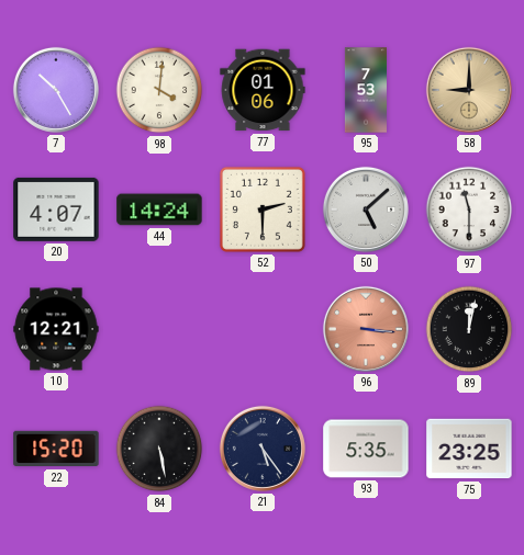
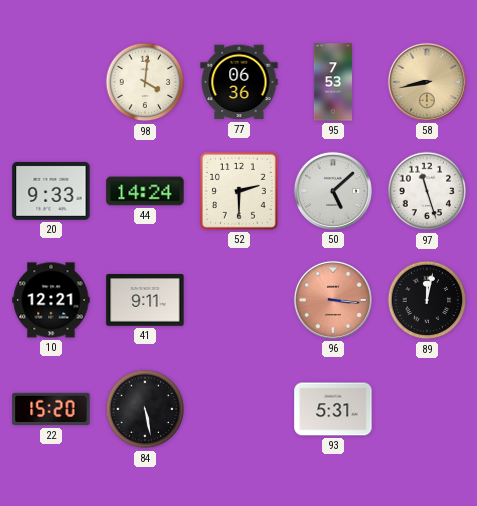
7: 10:25 -> none (56, 90)
77: 01:06 -> 06:36 (239, 82)
58: 9:00 -> 8:43 (427, 82)
20: 4:07 -> 9:33 (51, 191)
97: 11:30 -> 11:27 (427, 191)
41: none -> 9:11 (145, 300)
21: 5:24 -> none (263, 449)
93: 5:35 -> 5:31 (333, 409)
75: 23:25 -> none (469, 449)
